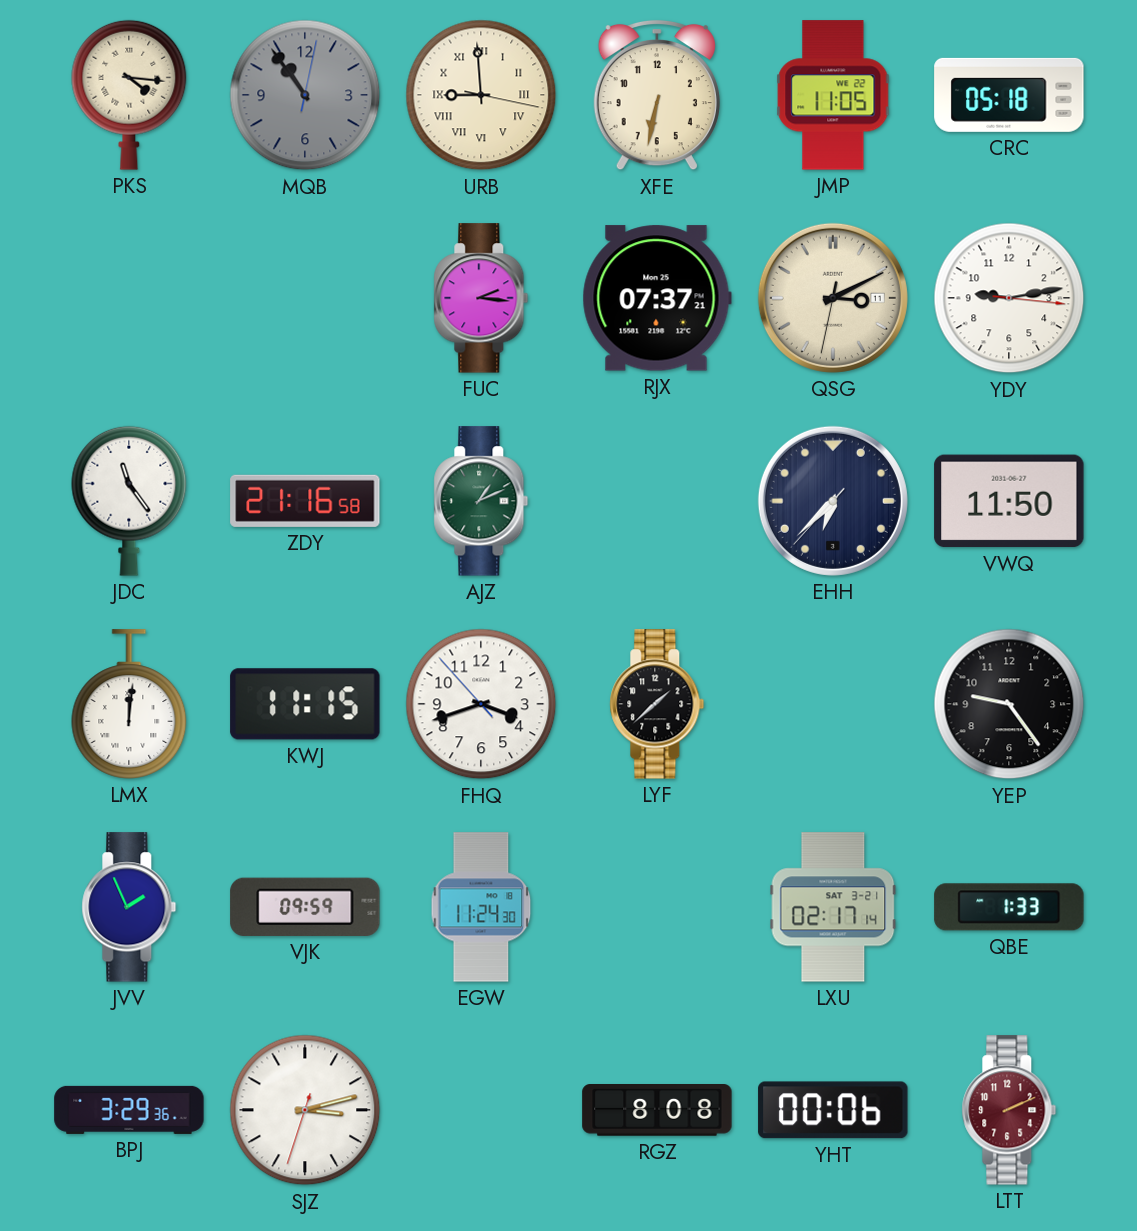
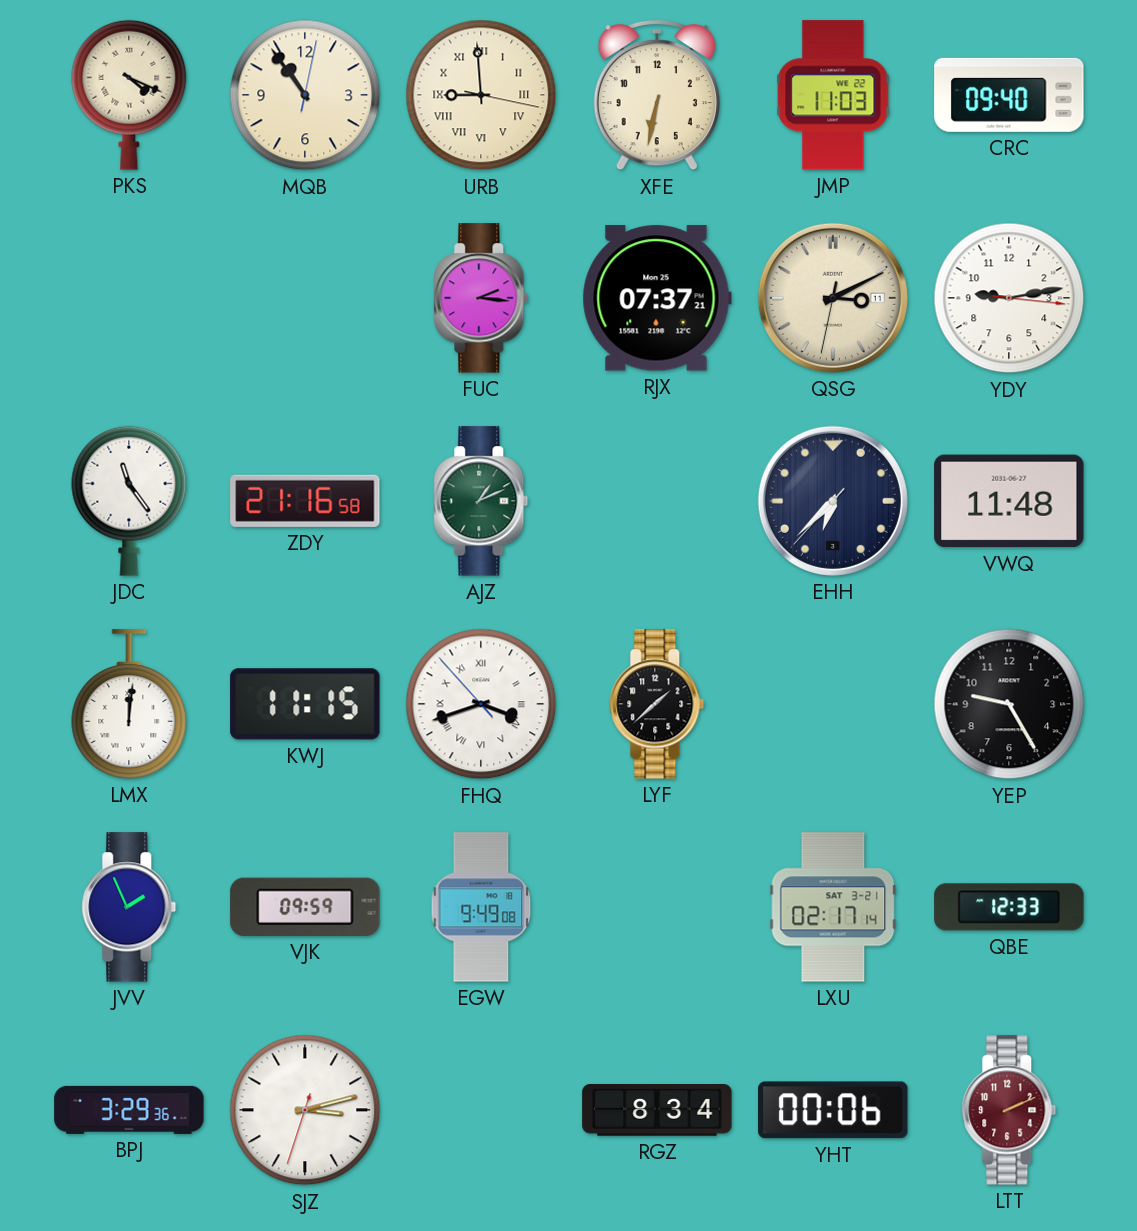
PKS: 4:16 -> 4:19 (129, 95)
MQB dial: grey -> cream (305, 95)
JMP: 11:05 -> 11:03 (833, 95)
CRC: 05:18 -> 09:40 (1009, 95)
VWQ: 11:50 -> 11:48 (1009, 501)
FHQ numerals: Arabic -> Roman (481, 704)
YEP: 9:24 -> 9:25 (1009, 704)
EGW: 11:24 -> 9:49 (481, 907)
QBE: 1:33 -> 12:33 (1009, 907)
RGZ: 8:08 -> 8:34 (657, 1111)
